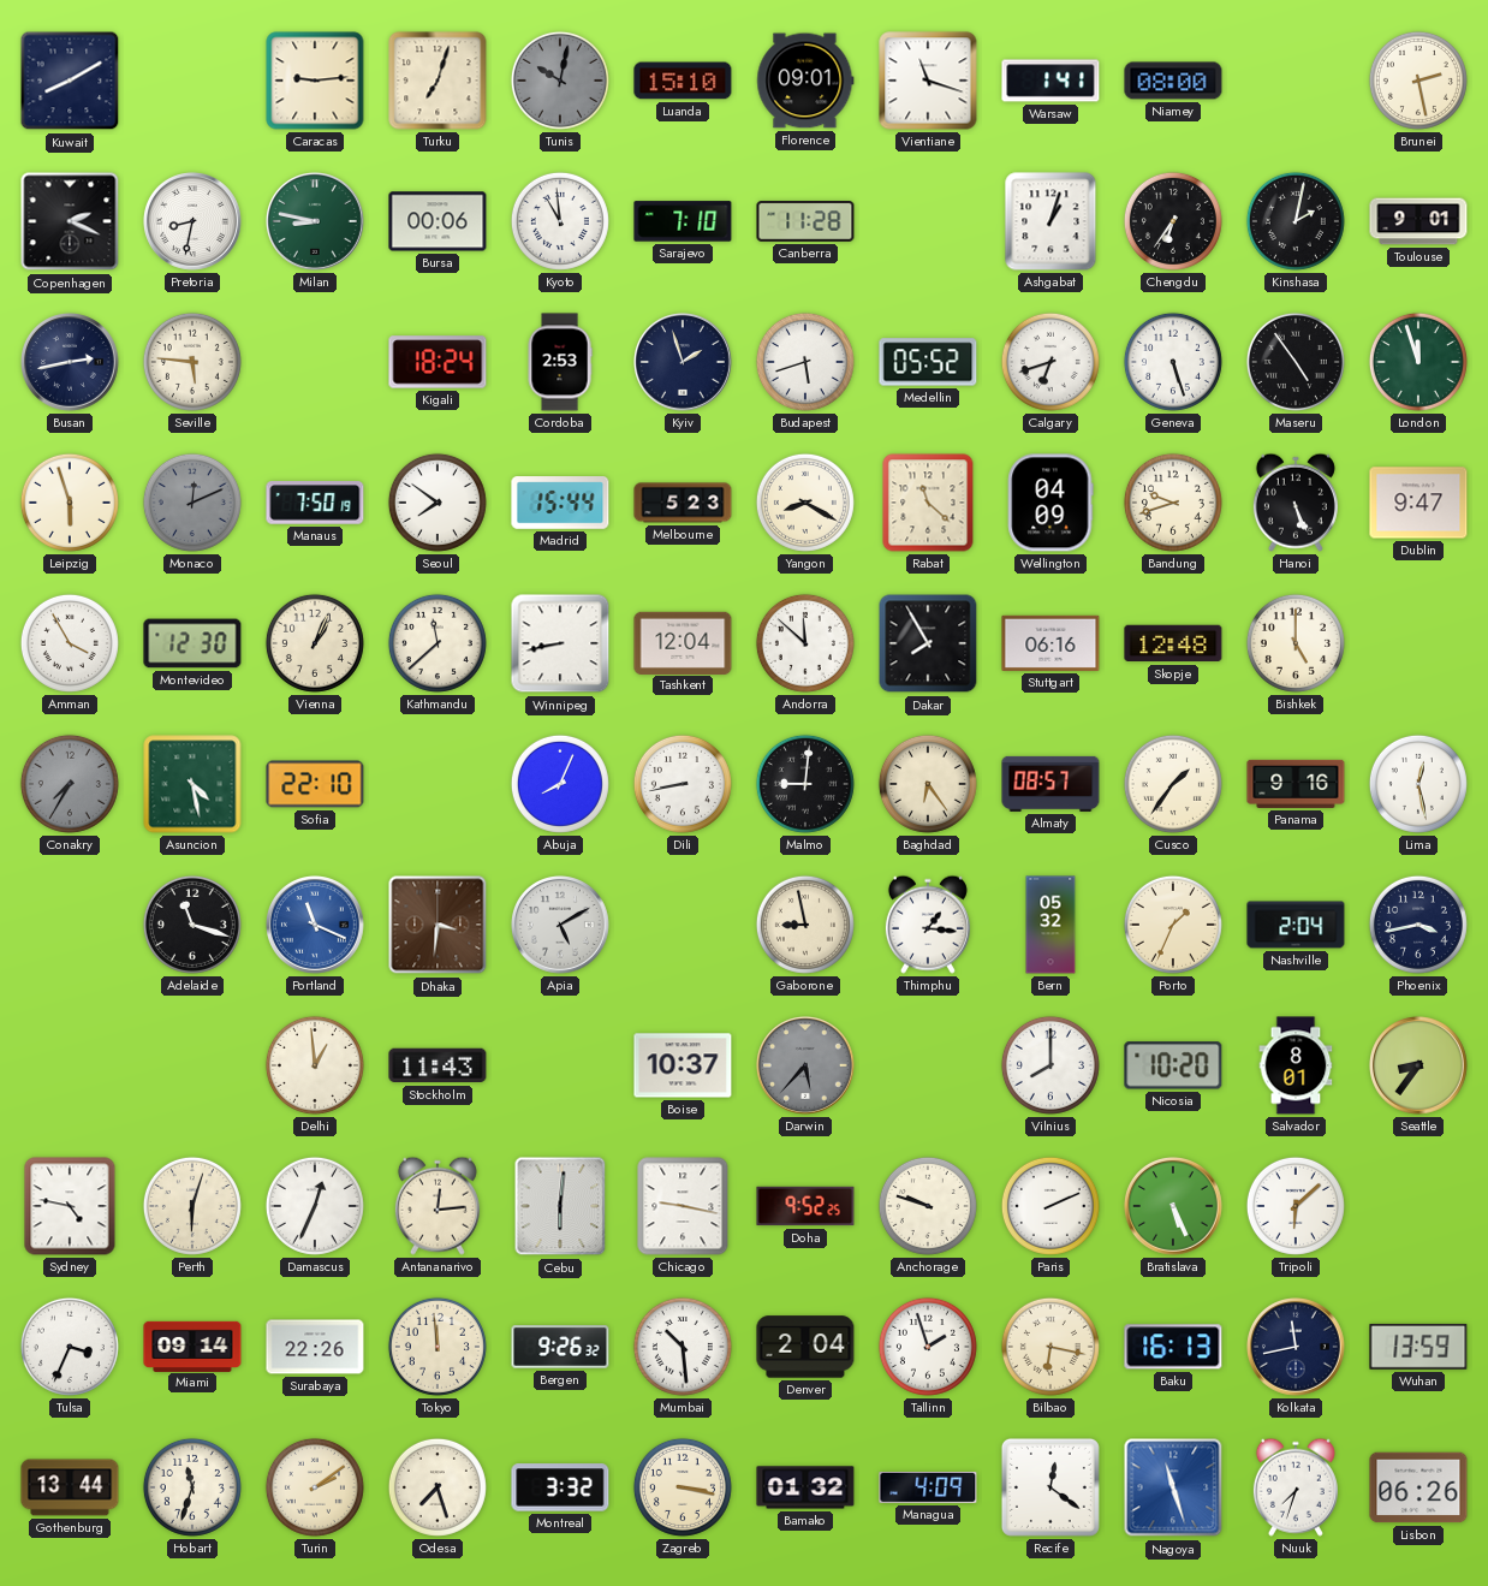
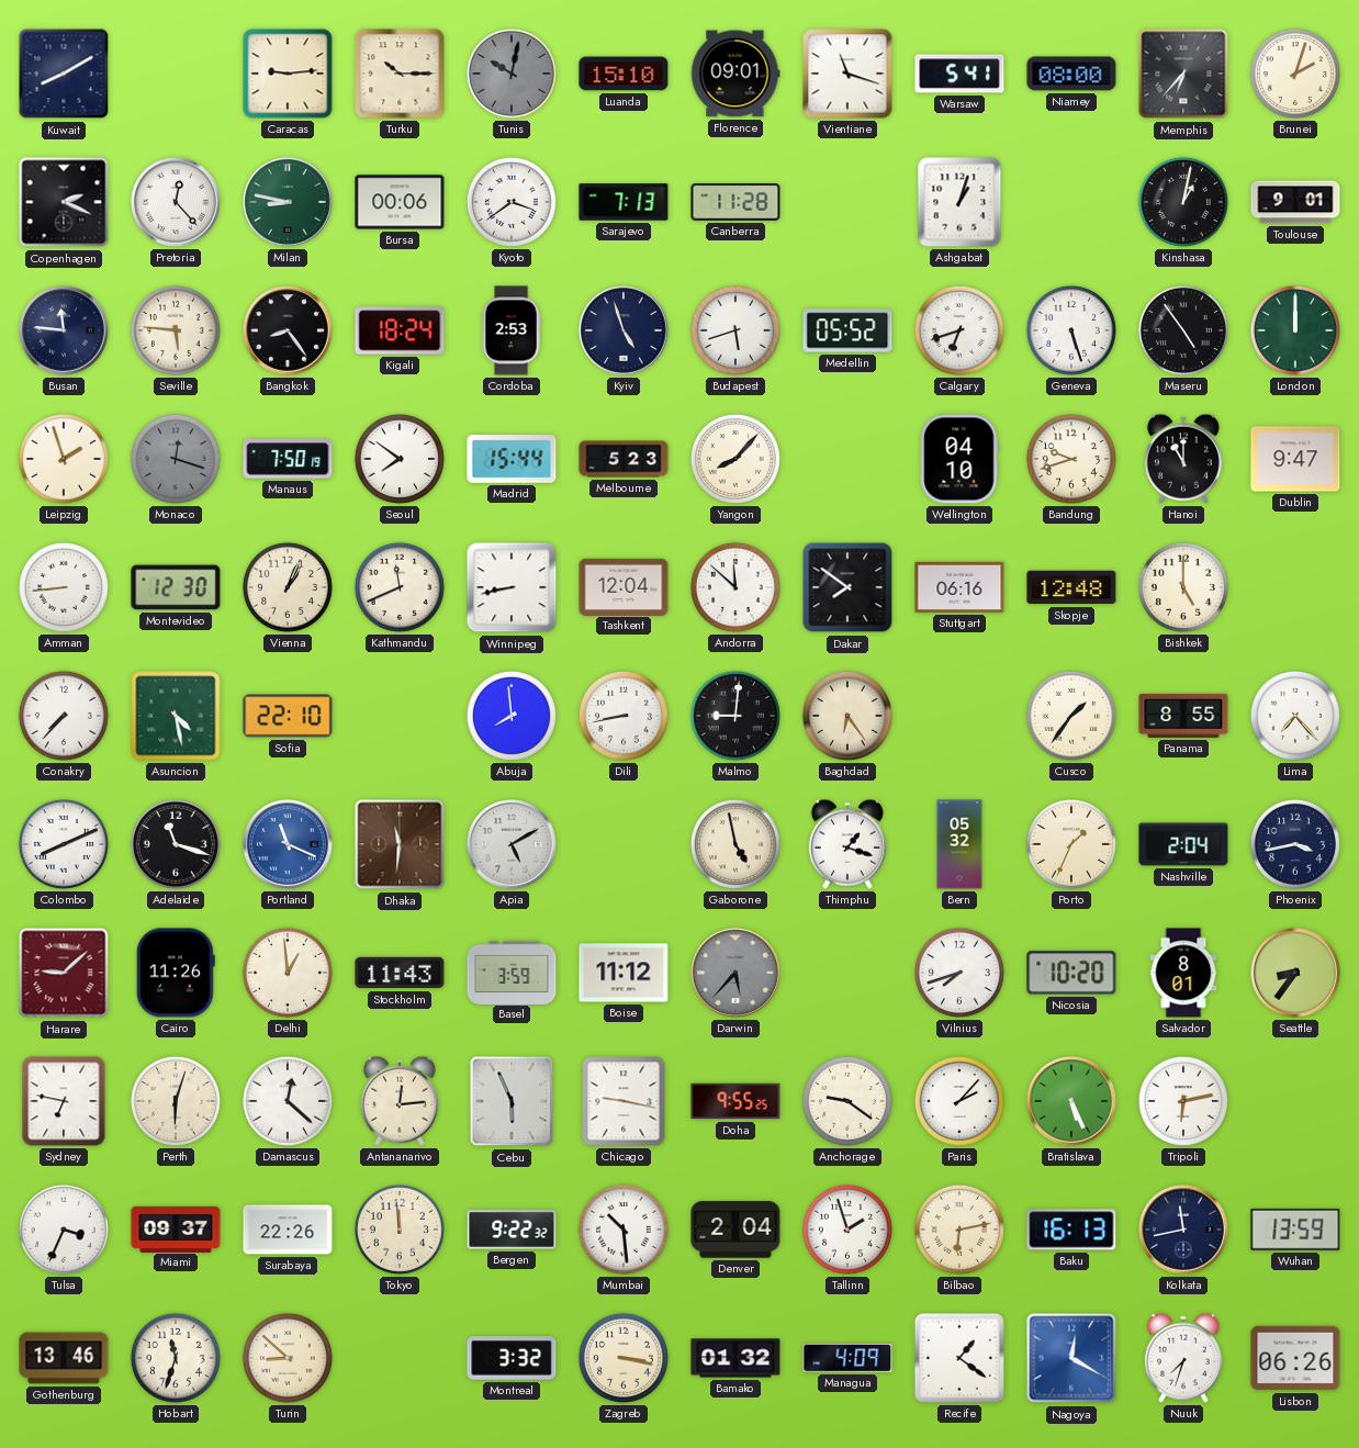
Turku: 7:03 -> 10:15 (400, 74)
Warsaw: 1:41 -> 5:41 (959, 74)
Memphis: none -> 6:37 (1183, 74)
Brunei: 2:28 -> 2:03 (1295, 74)
Pretoria: 8:32 -> 12:23 (177, 203)
Kyoto: 10:59 -> 3:39 (512, 202)
Sarajevo: 7:10 -> 7:13 (624, 202)
Chengdu: 6:36 -> none (1173, 221)
Kinshasa: 2:02 -> 1:02 (1183, 202)
Busan: 2:43 -> 11:46 (65, 332)
Bangkok: none -> 8:24 (289, 332)
Kyiv: 1:57 -> 4:57 (625, 332)
London: 11:57 -> 12:00 (1295, 330)
Leipzig: 5:57 -> 1:57 (64, 459)
Monaco: 12:11 -> 12:18 (176, 459)
Yangon: 8:20 -> 8:07 (735, 459)
Rabat: 11:22 -> none (928, 503)
Wellington: 04:09 -> 04:10 (959, 459)
Hanoi: 5:26 -> 11:00 (1183, 459)
Amman: 3:55 -> 8:44 (64, 587)
Kathmandu: 11:38 -> 11:41 (400, 587)
Dakar: 7:55 -> 7:51 (847, 587)
Conakry: 7:35 -> 7:37 (64, 716)
Conakry dial: grey -> white (64, 716)
Abuja: 8:04 -> 7:59 (512, 716)
Almaty: 08:57 -> none (1050, 784)
Panama: 9:16 -> 8:55 (1183, 716)
Lima: 12:28 -> 7:23 (1295, 716)
Colombo: none -> 8:11 (64, 844)
Dhaka: 3:31 -> 11:31 (400, 844)
Gaborone: 8:58 -> 4:58 (735, 844)
Thimphu: 1:16 -> 1:18 (847, 844)
Harare: none -> 9:08 (64, 973)
Cairo: none -> 11:26 (176, 973)
Basel: none -> 3:59 (512, 972)
Boise: 10:37 -> 11:12 (624, 973)
Vilnius: 8:00 -> 7:42 (959, 973)
Sydney: 4:47 -> 6:47 (64, 1101)
Damascus: 12:34 -> 12:22 (288, 1101)
Cebu: 6:01 -> 5:56 (512, 1101)
Doha: 9:52 -> 9:55 (735, 1101)
Anchorage: 9:48 -> 9:21 (847, 1101)
Paris: 2:11 -> 2:07 (959, 1101)
Tripoli: 6:08 -> 6:13 (1183, 1101)
Miami: 09:14 -> 09:37 (176, 1228)
Bergen: 9:26 -> 9:22 (512, 1230)
Bilbao: 6:17 -> 6:13 (959, 1230)
Gothenburg: 13:44 -> 13:46 (64, 1358)
Turin: 2:09 -> 8:52 (288, 1358)
Odesa: 7:27 -> none (438, 1487)
Recife: 12:21 -> 1:21 (959, 1358)
Nagoya: 11:27 -> 12:20 (1071, 1358)
